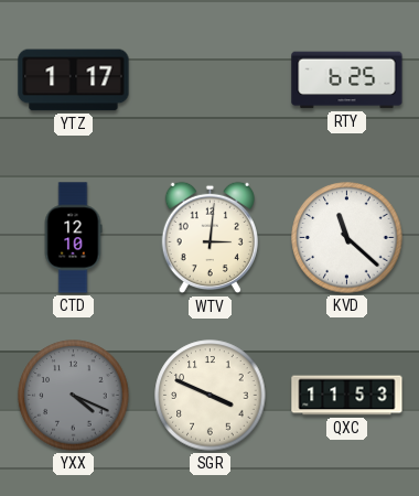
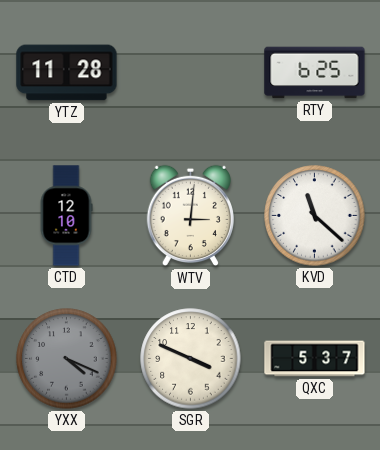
YTZ: 1:17 -> 11:28 (67, 73)
QXC: 11:53 -> 5:37 (315, 359)
